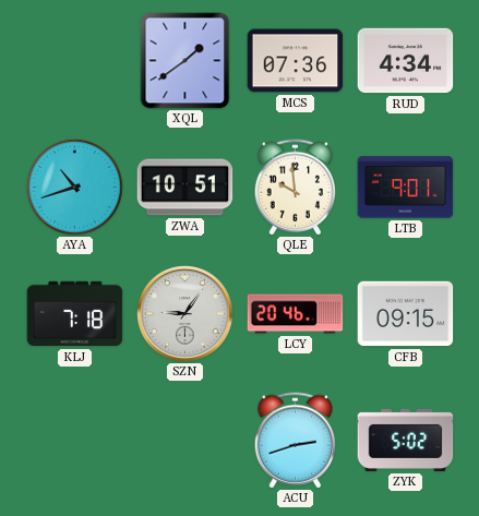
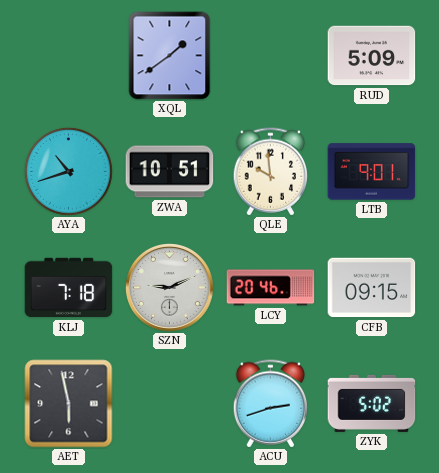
MCS: 07:36 -> none (296, 61)
RUD: 4:34 -> 5:09 (372, 56)
SZN: 9:06 -> 9:11 (170, 288)
AET: none -> 5:58 (69, 404)
